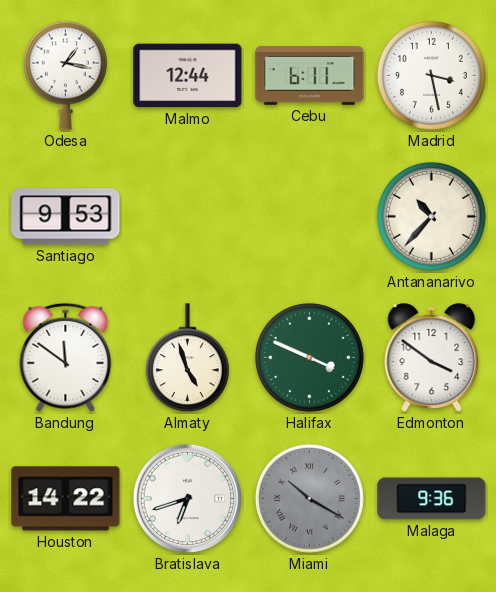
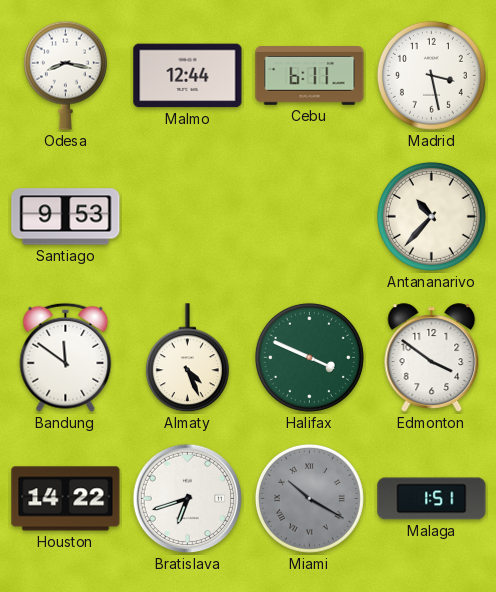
Odesa: 1:17 -> 8:17 (65, 75)
Almaty: 4:57 -> 4:26 (187, 358)
Malaga: 9:36 -> 1:51 (432, 499)
